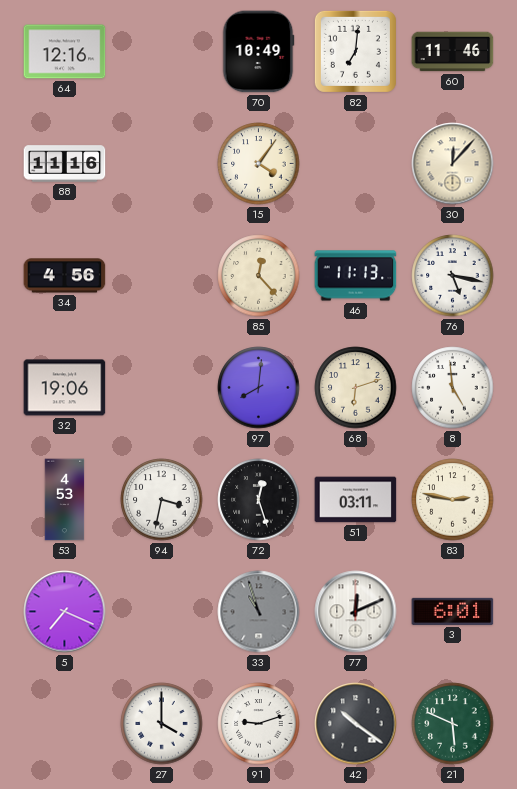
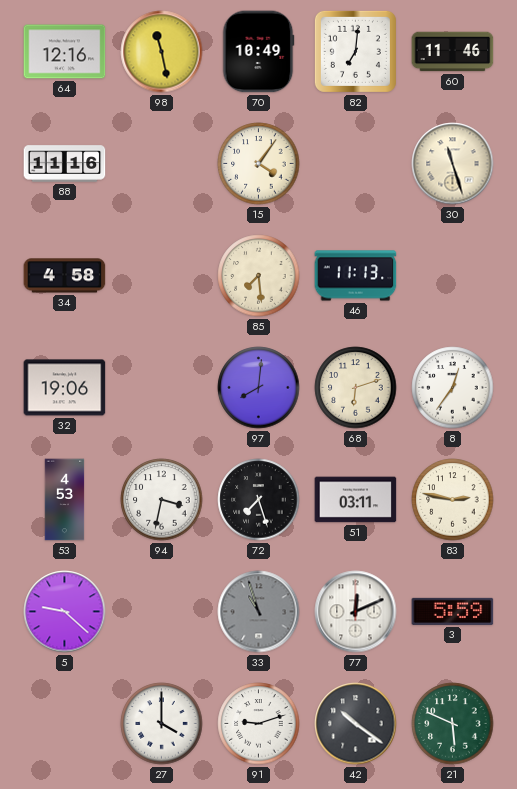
98: none -> 11:28 (162, 52)
30: 12:07 -> 11:27 (453, 164)
34: 4:56 -> 4:58 (65, 276)
85: 12:23 -> 7:29 (259, 276)
76: 5:17 -> none (453, 276)
8: 4:59 -> 12:36 (453, 388)
72: 12:27 -> 7:27 (259, 500)
5: 7:19 -> 9:22 (65, 612)
3: 6:01 -> 5:59 (453, 611)
